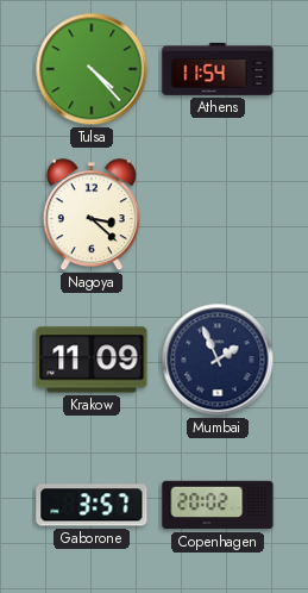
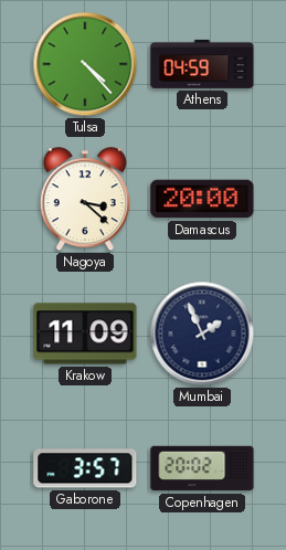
Athens: 11:54 -> 04:59 (202, 64)
Damascus: none -> 20:00 (202, 199)
